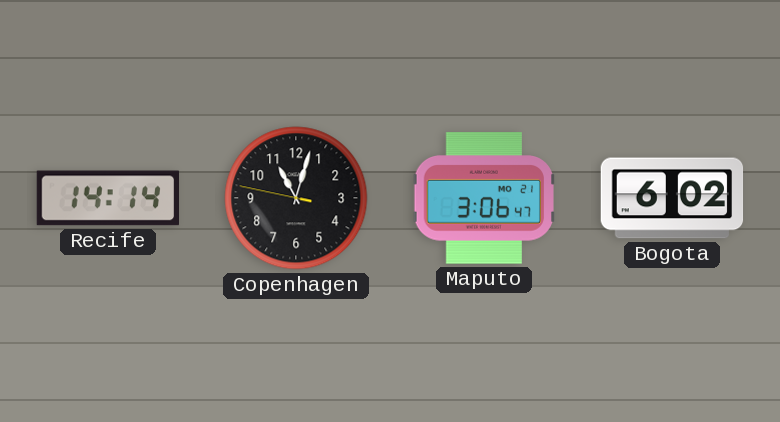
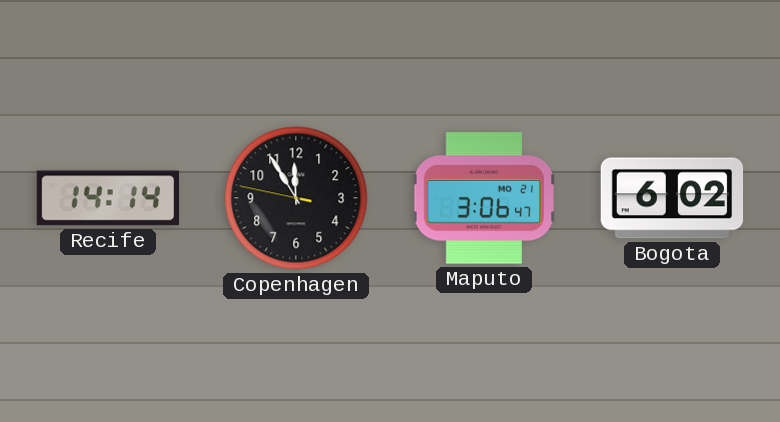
Copenhagen: 11:02 -> 11:54 (296, 198)
